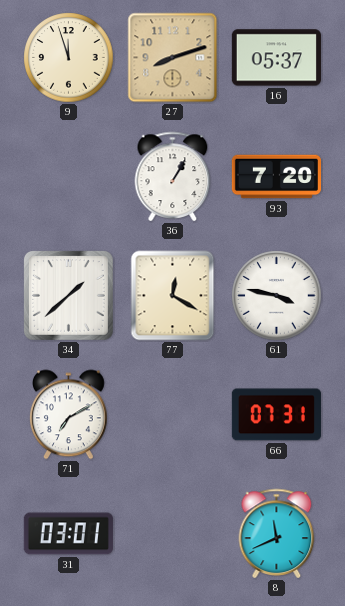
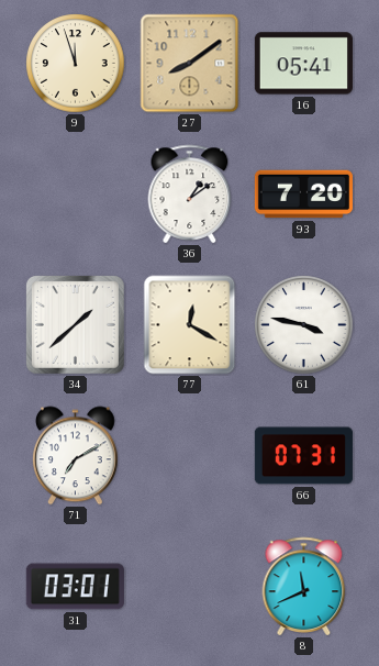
27: 8:12 -> 8:09 (190, 64)
16: 05:37 -> 05:41 (303, 64)
36: 1:05 -> 1:09 (190, 193)
